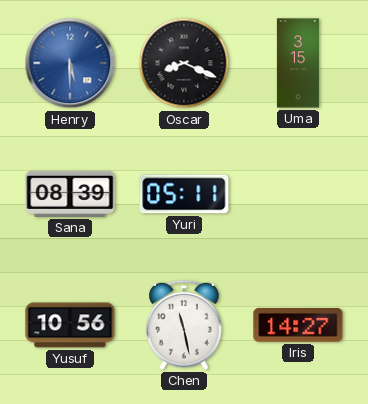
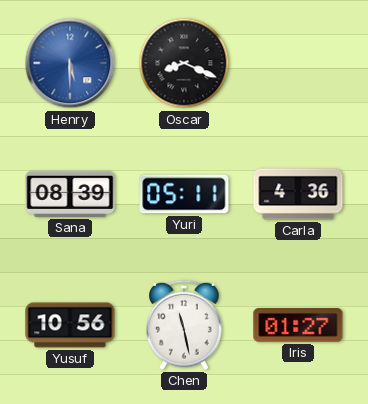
Uma: 3:15 -> none (298, 63)
Carla: none -> 4:36 (298, 194)
Iris: 14:27 -> 01:27 (298, 326)
